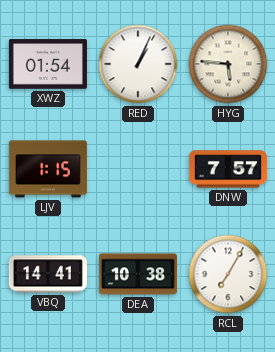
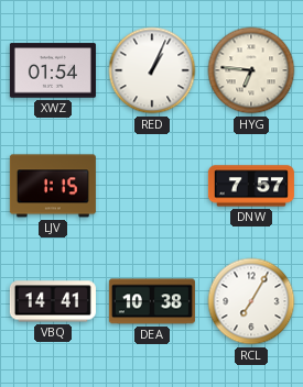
HYG: 5:46 -> 6:46 (251, 70)
